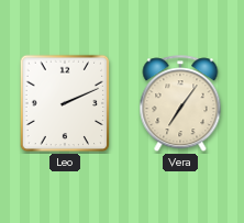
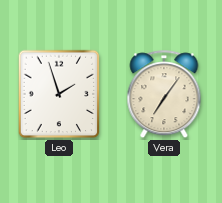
Leo: 2:11 -> 1:57 (59, 94)
